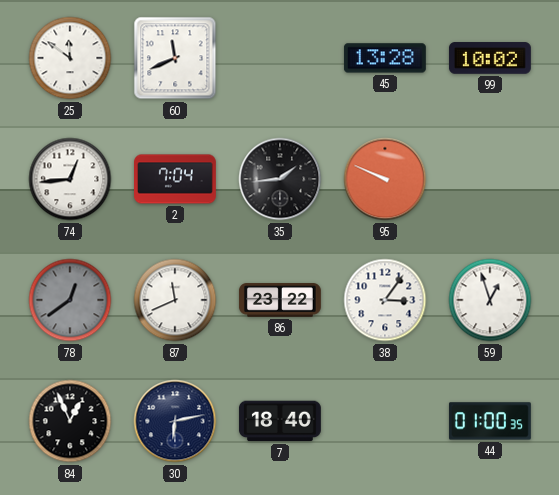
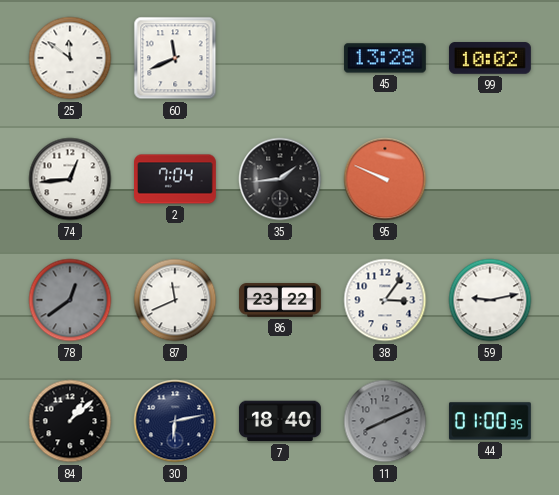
59: 12:57 -> 9:13 (490, 300)
84: 12:56 -> 1:08 (70, 421)
11: none -> 8:11 (385, 421)
